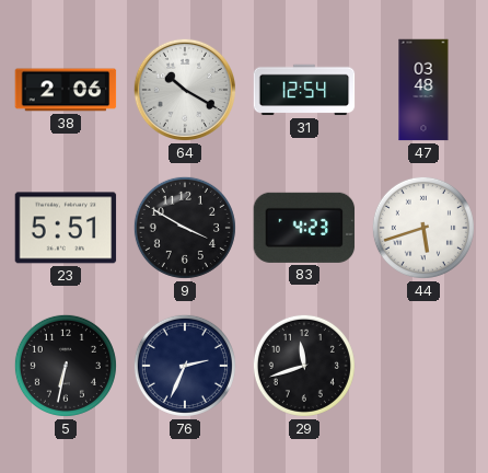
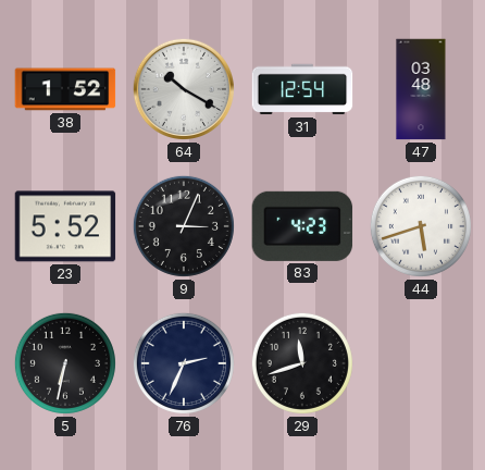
38: 2:06 -> 1:52 (65, 89)
23: 5:51 -> 5:52 (65, 226)
9: 3:50 -> 3:04 (184, 226)
